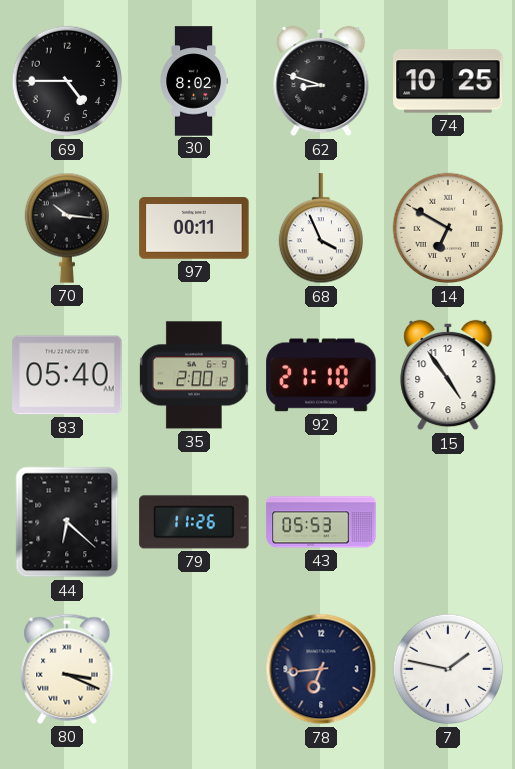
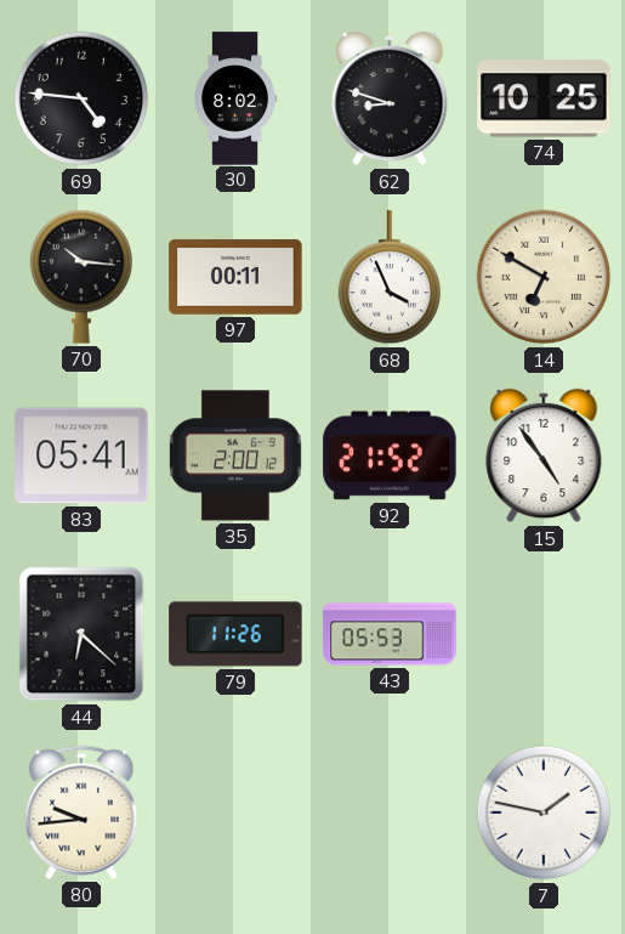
69: 4:45 -> 4:46 (81, 98)
83: 05:40 -> 05:41 (81, 455)
92: 21:10 -> 21:52 (390, 455)
80: 3:19 -> 9:44 (81, 813)
78: 6:44 -> none (321, 669)
